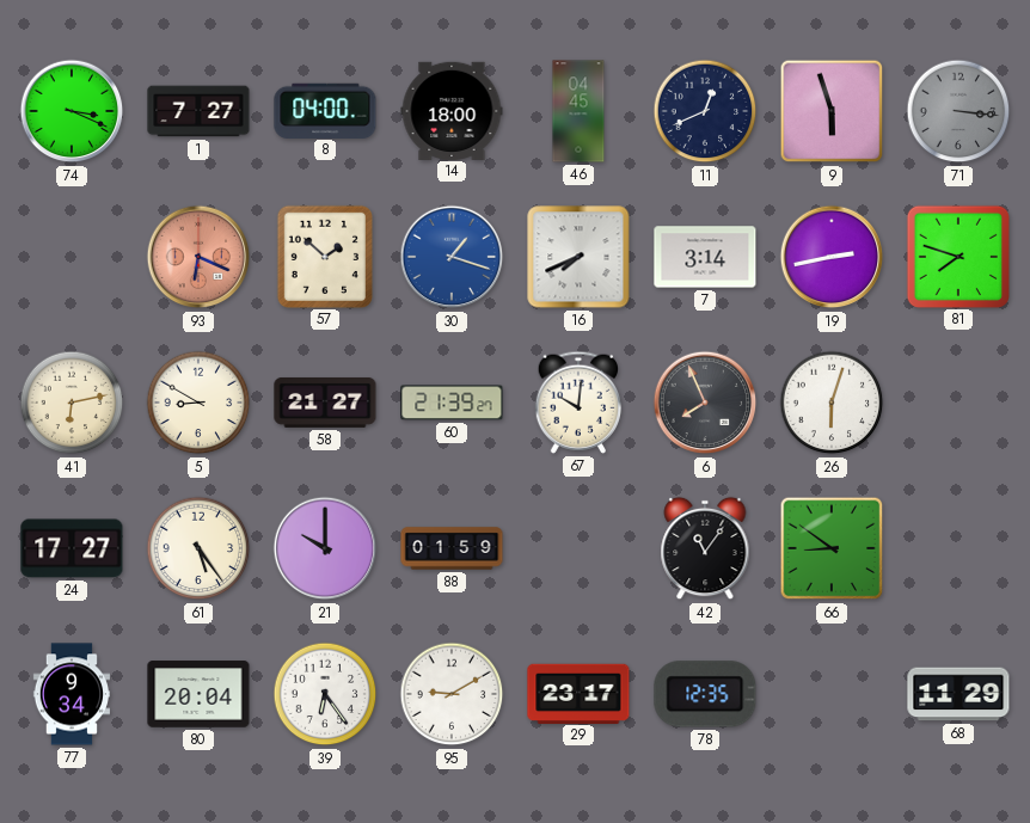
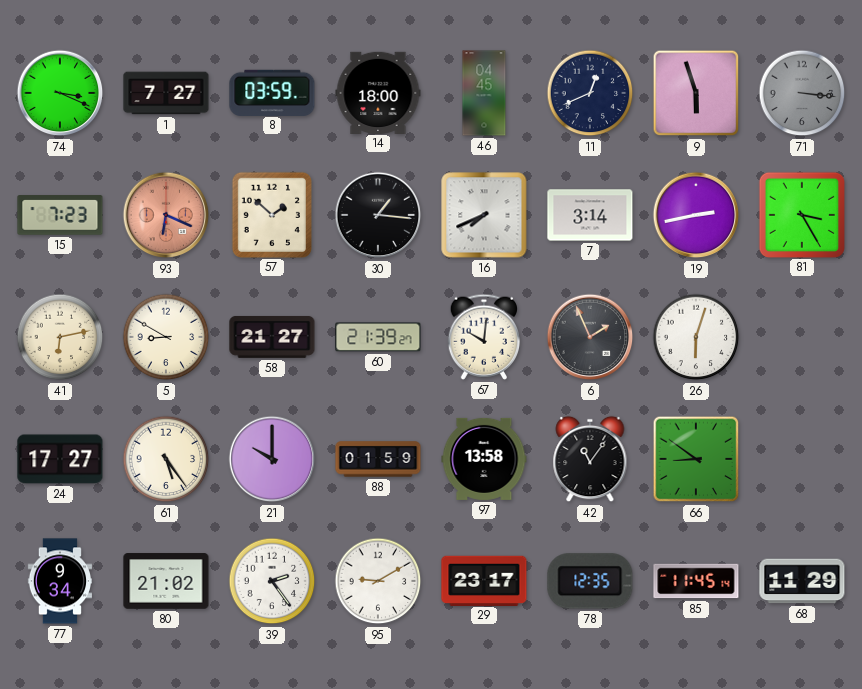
8: 04:00 -> 03:59 (272, 92)
15: none -> 7:23 (60, 215)
30: 1:18 -> 1:16 (378, 215)
30 dial: blue -> black (378, 215)
81: 7:48 -> 3:25 (801, 214)
6: 7:56 -> 1:56 (590, 337)
97: none -> 13:58 (484, 459)
80: 20:04 -> 21:02 (166, 581)
39: 6:24 -> 2:24 (272, 581)
85: none -> 11:45 (696, 581)
